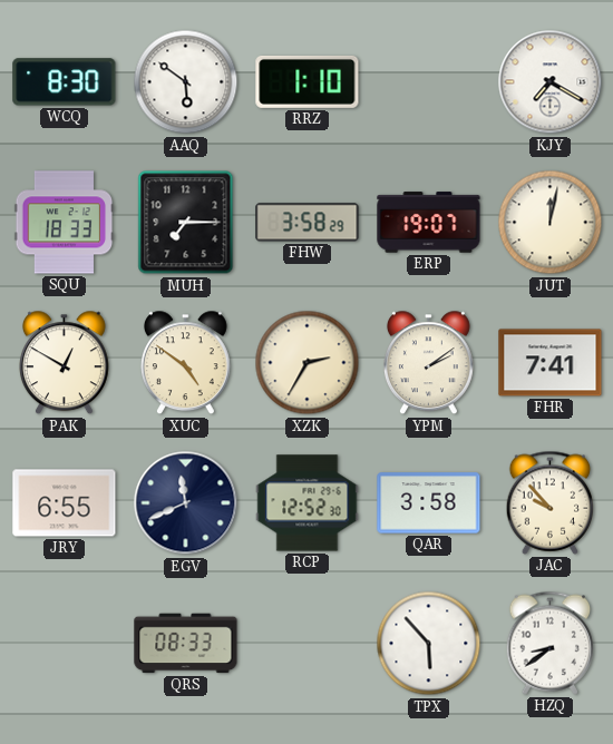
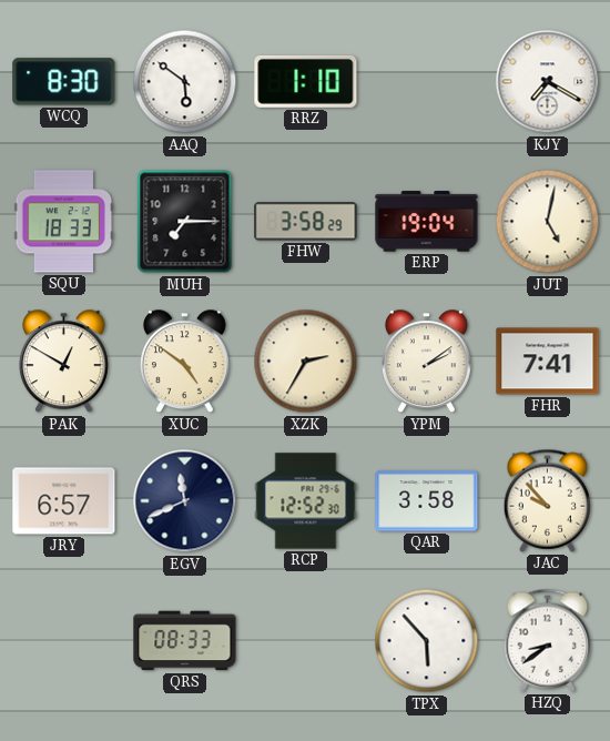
ERP: 19:07 -> 19:04 (427, 222)
JUT: 12:02 -> 5:02 (548, 222)
JRY: 6:55 -> 6:57 (64, 501)
